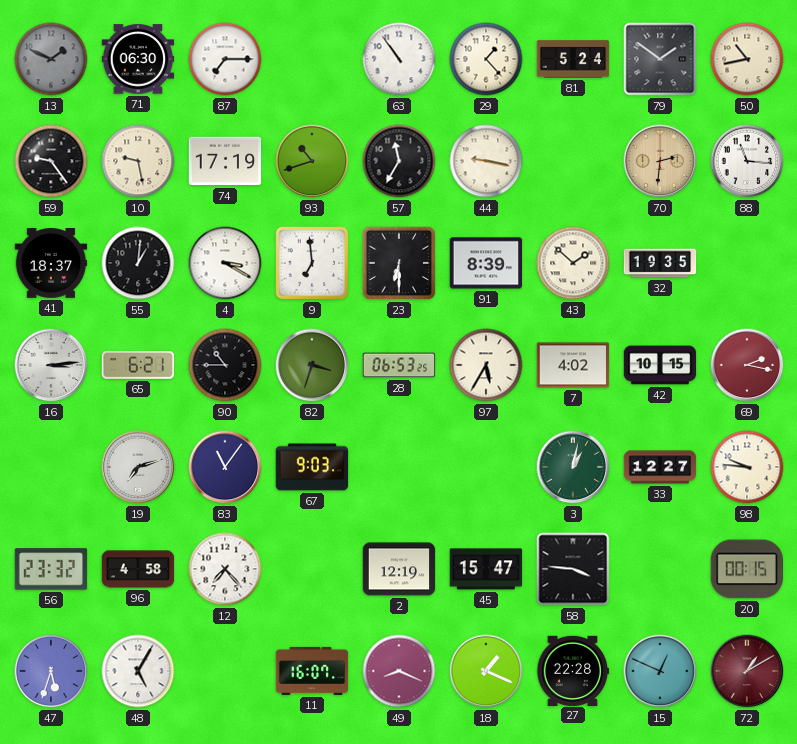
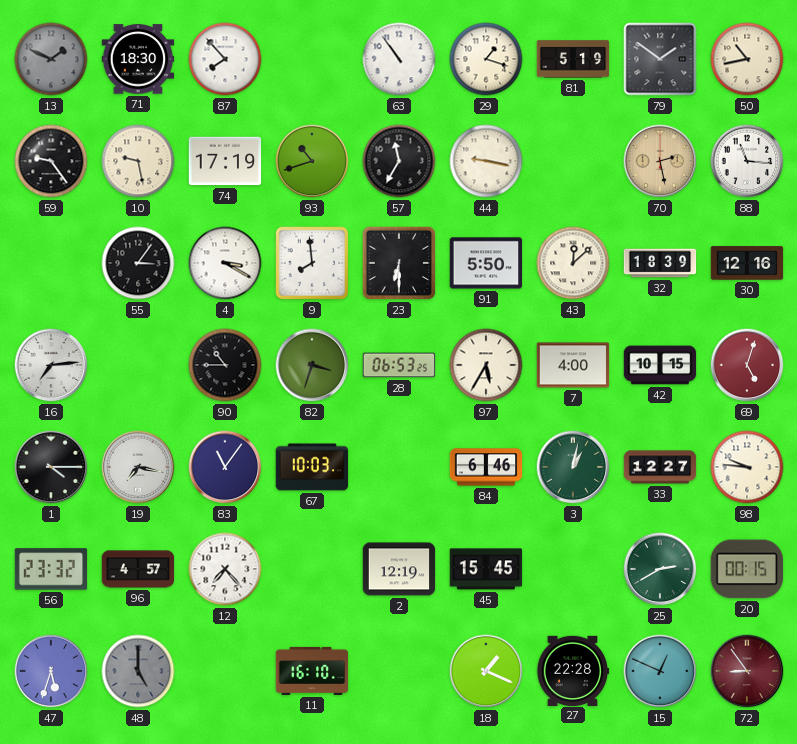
71: 06:30 -> 18:30 (138, 59)
87: 7:15 -> 7:53 (225, 59)
29: 1:23 -> 1:18 (486, 59)
81: 5:24 -> 5:19 (573, 59)
70: 2:31 -> 2:28 (660, 161)
41: 18:37 -> none (51, 263)
55: 1:01 -> 3:06 (138, 263)
9: 6:59 -> 7:59 (312, 263)
91: 8:39 -> 5:50 (486, 263)
43: 1:52 -> 12:08 (573, 263)
32: 19:35 -> 18:39 (660, 263)
30: none -> 12:16 (747, 263)
16: 3:14 -> 7:14 (51, 365)
65: 6:21 -> none (138, 366)
7: 4:02 -> 4:00 (573, 365)
69: 2:17 -> 5:03 (747, 365)
1: none -> 4:15 (51, 467)
19: 7:12 -> 7:17 (138, 467)
67: 9:03 -> 10:03 (312, 467)
84: none -> 6:46 (486, 467)
96: 4:58 -> 4:57 (138, 569)
45: 15:47 -> 15:45 (486, 569)
58: 3:46 -> none (573, 569)
25: none -> 2:40 (660, 569)
48: 5:05 -> 5:00 (138, 671)
48 dial: white -> grey (138, 671)
11: 16:07 -> 16:10 (312, 671)
49: 8:19 -> none (399, 671)
72: 1:10 -> 8:54 (747, 671)
